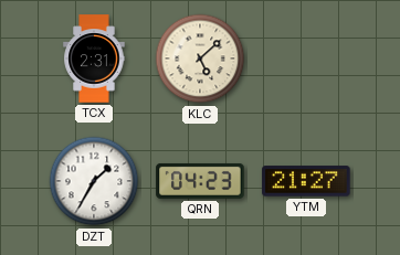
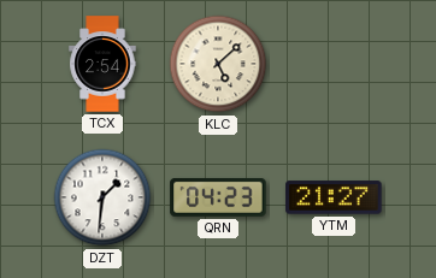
TCX: 2:31 -> 2:54 (102, 64)
DZT: 1:35 -> 1:31 (102, 197)
